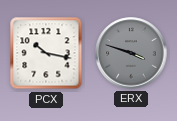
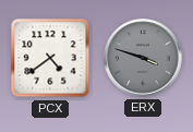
PCX: 10:17 -> 4:39 (50, 58)
